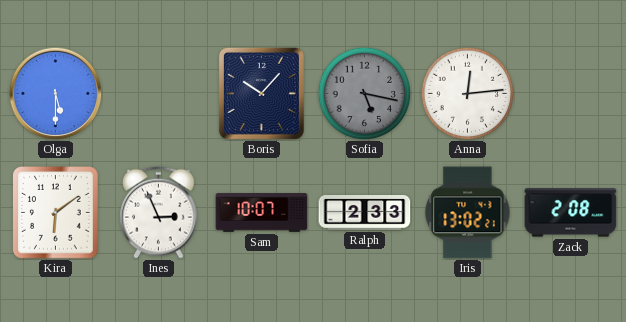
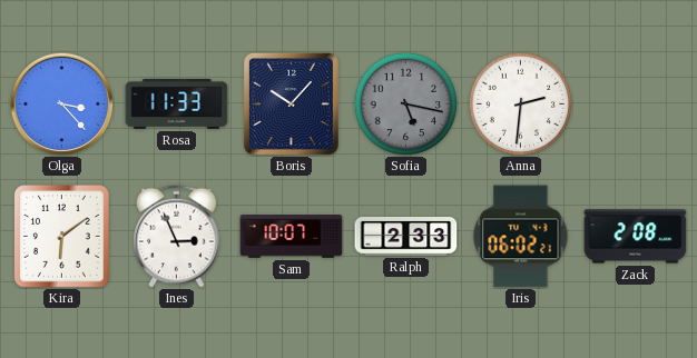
Olga: 5:30 -> 3:23 (61, 103)
Rosa: none -> 11:33 (177, 103)
Anna: 12:14 -> 2:31 (520, 103)
Iris: 13:02 -> 06:02 (521, 237)
